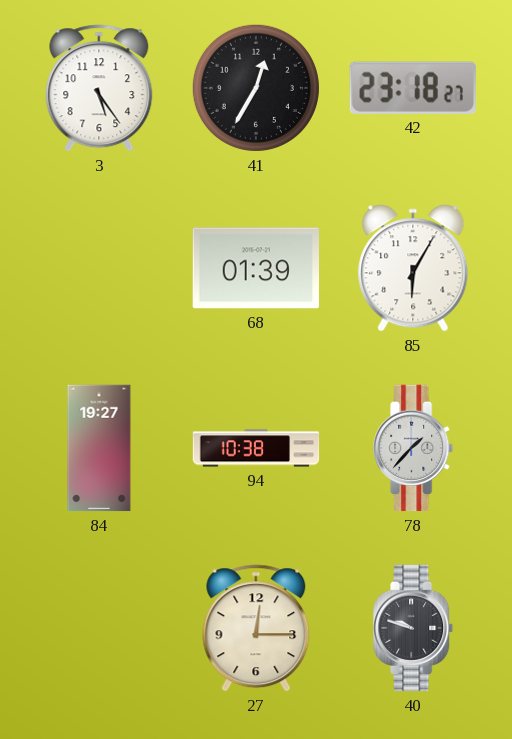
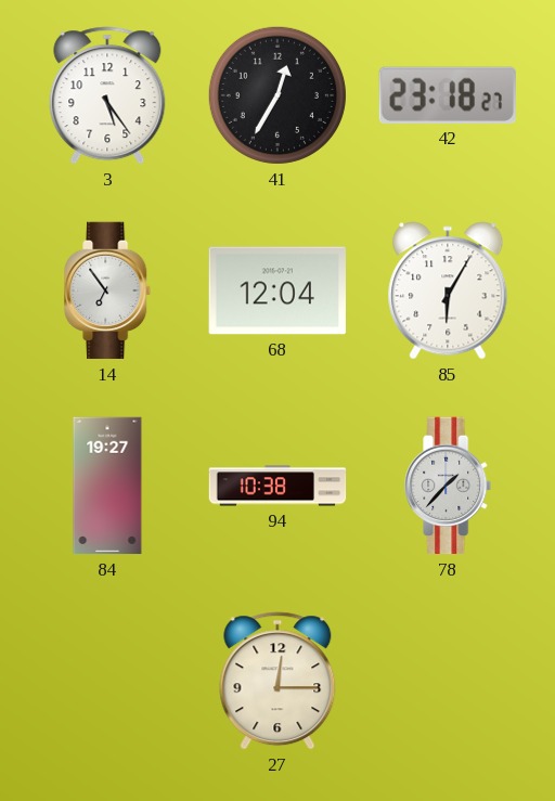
14: none -> 6:54 (108, 290)
68: 01:39 -> 12:04 (276, 290)
40: 9:48 -> none (414, 628)
